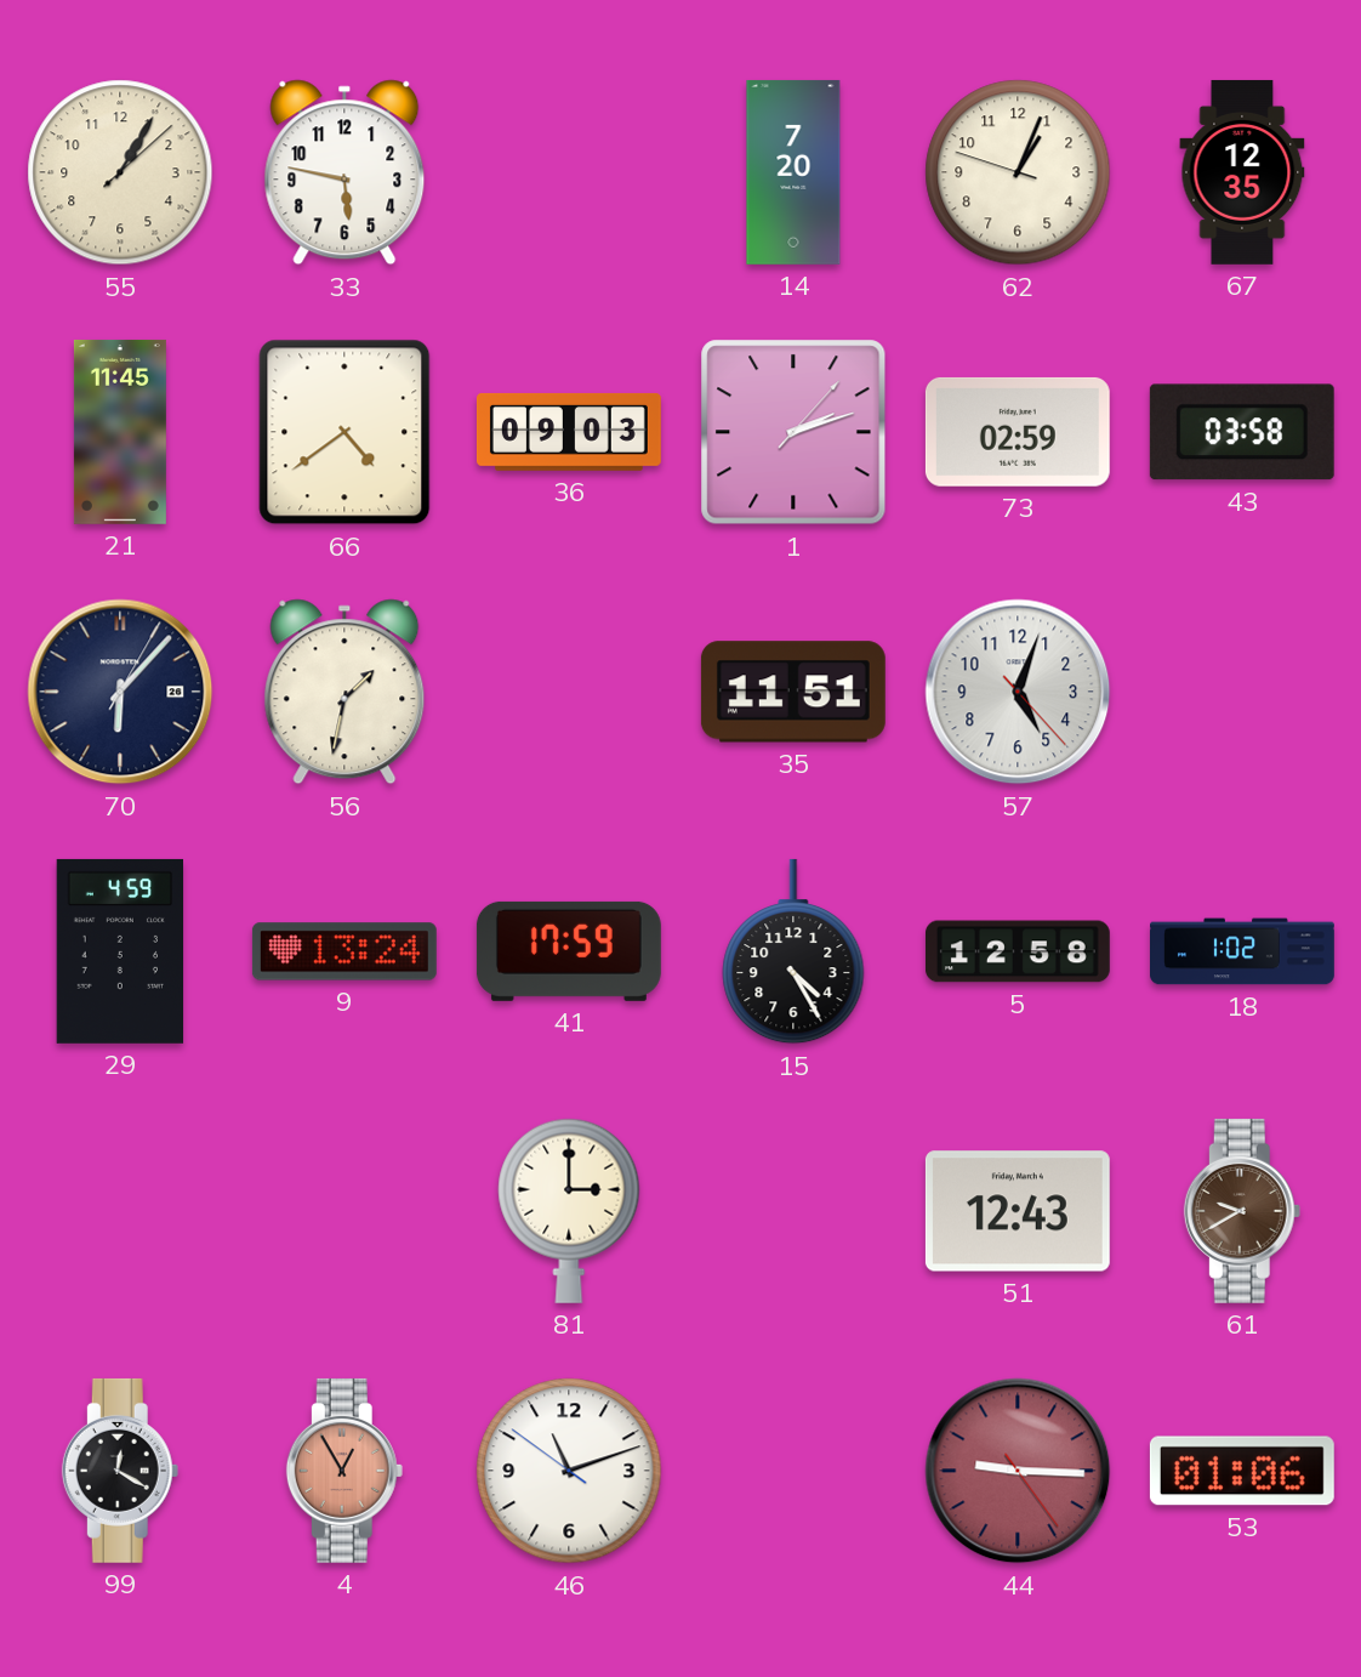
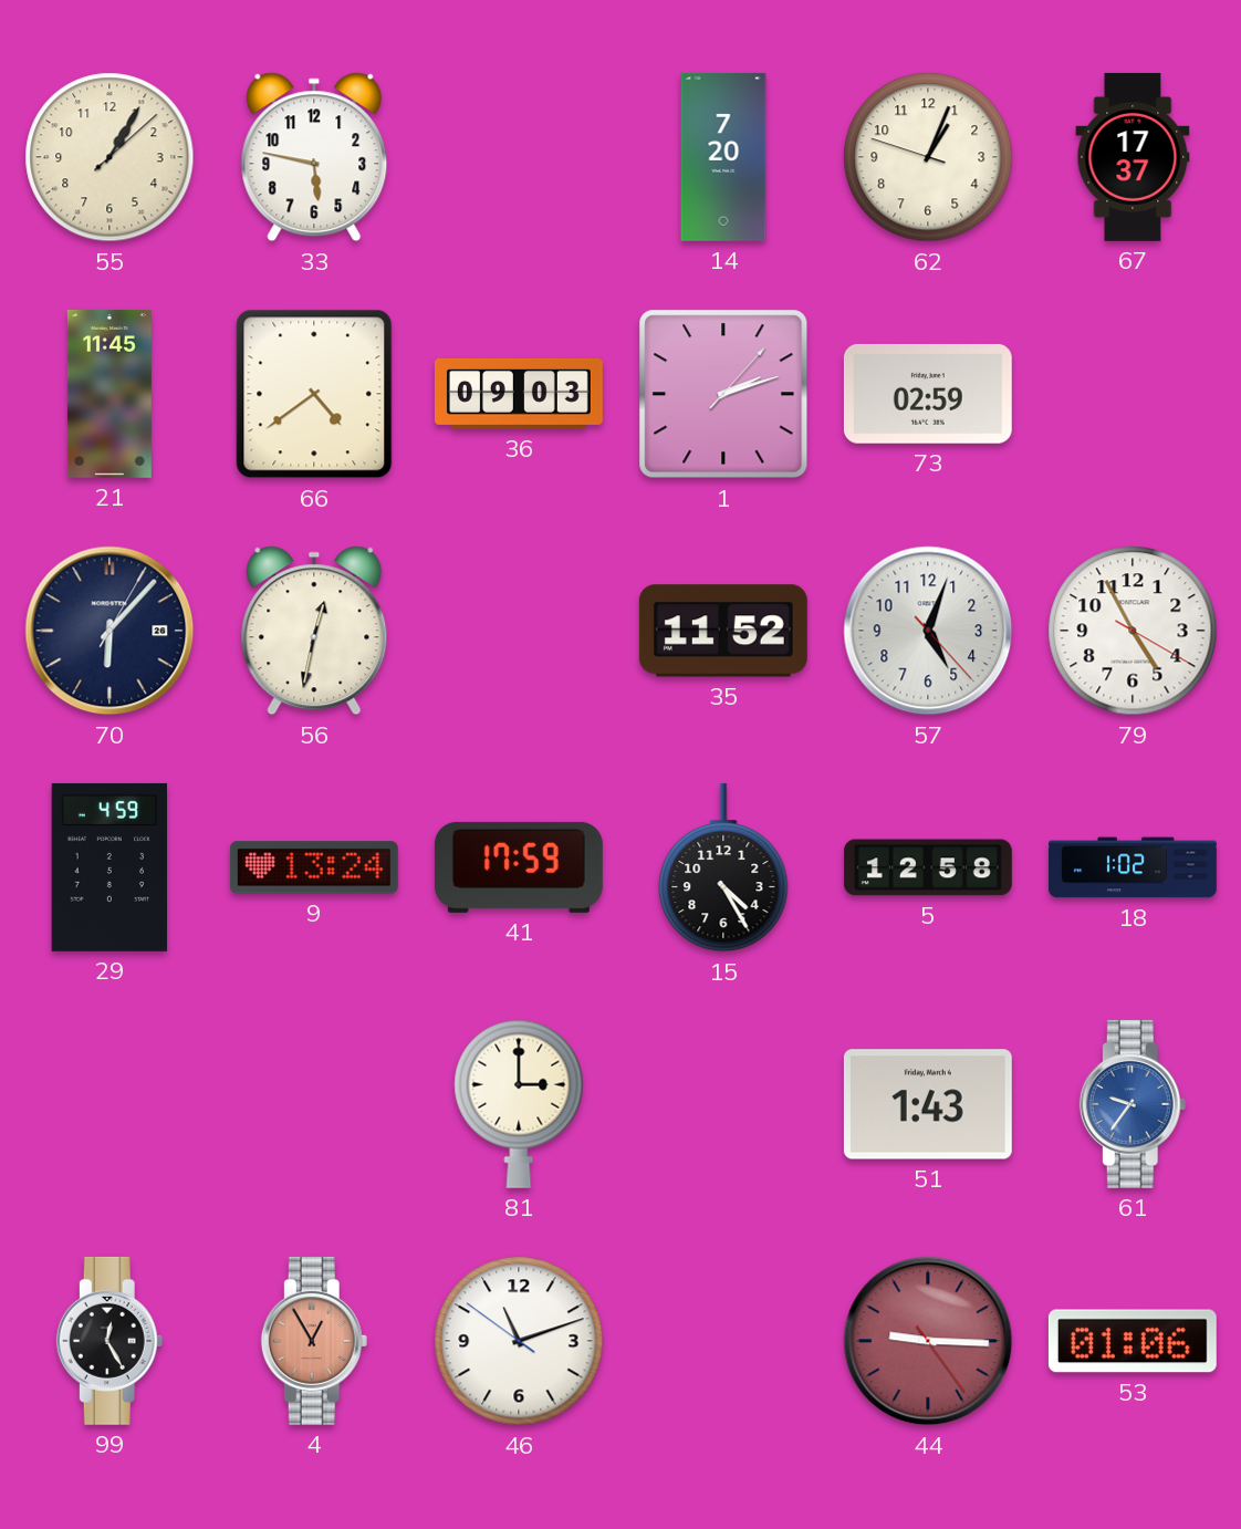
67: 12:35 -> 17:37 (1133, 157)
43: 03:58 -> none (1242, 432)
56: 1:32 -> 12:32 (314, 631)
35: 11:51 -> 11:52 (723, 631)
79: none -> 4:55 (1133, 631)
51: 12:43 -> 1:43 (928, 1104)
61: 9:40 -> 9:36 (1133, 1104)
61 dial: brown -> blue (1133, 1104)
99: 12:20 -> 12:25 (109, 1341)
